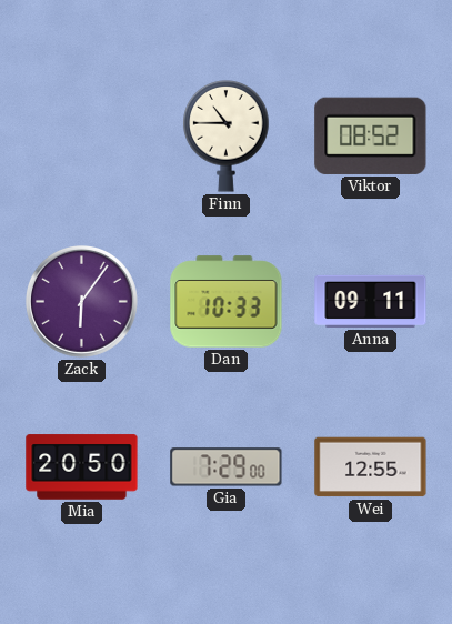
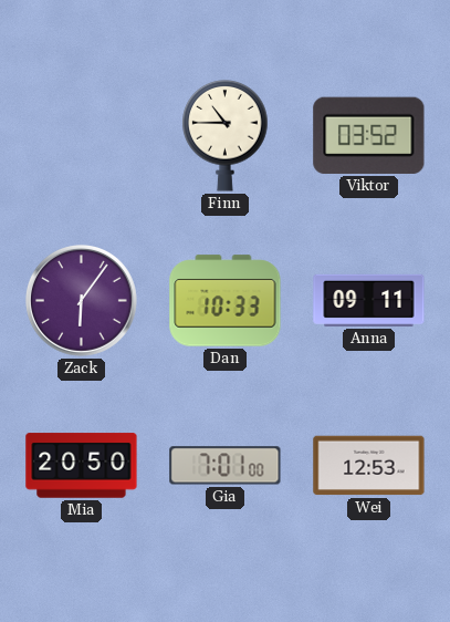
Viktor: 08:52 -> 03:52 (369, 135)
Gia: 7:29 -> 7:01 (226, 466)
Wei: 12:55 -> 12:53 (369, 466)
